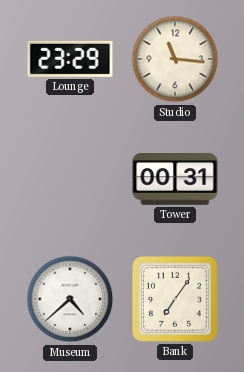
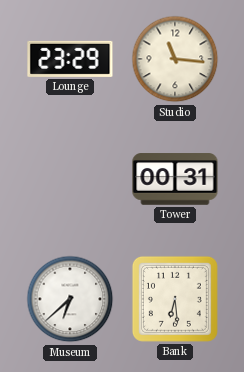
Museum: 4:38 -> 6:38 (70, 299)
Bank: 7:06 -> 6:29 (175, 299)
